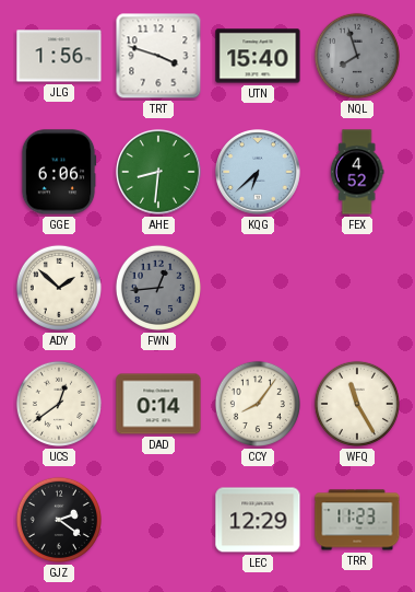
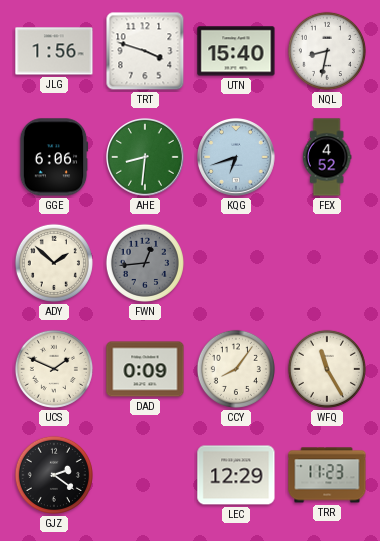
NQL: 7:57 -> 8:32 (327, 51)
NQL dial: grey -> white (327, 51)
KQG: 6:38 -> 6:42 (237, 158)
UCS: 12:39 -> 1:49 (54, 369)
DAD: 0:14 -> 0:09 (145, 369)
